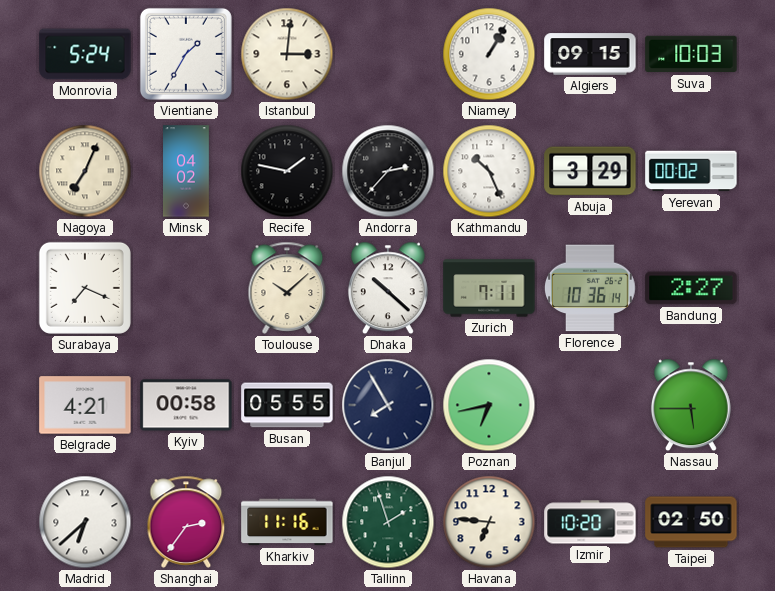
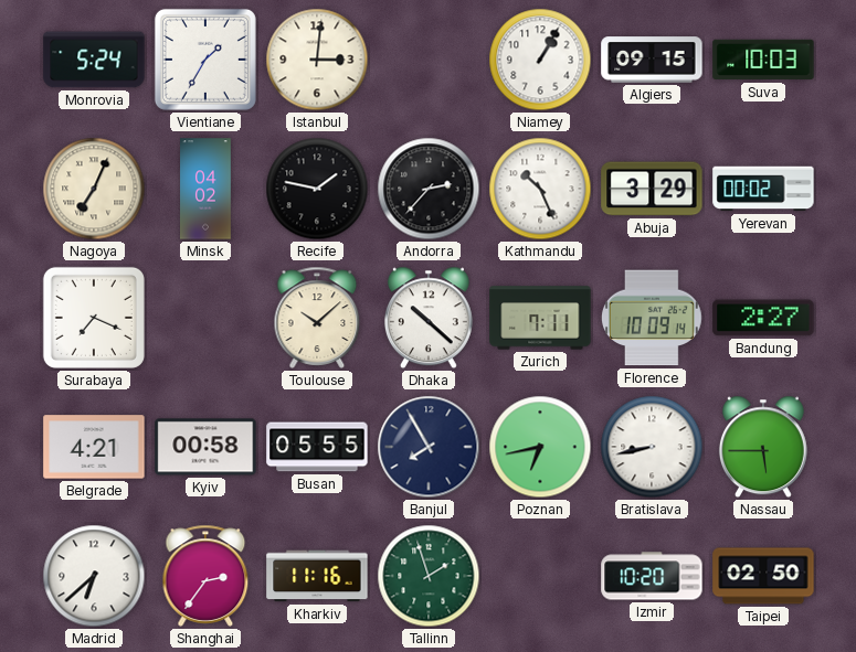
Florence: 10:36 -> 10:09 (653, 318)
Bratislava: none -> 8:43 (652, 447)
Havana: 6:46 -> none (489, 522)
